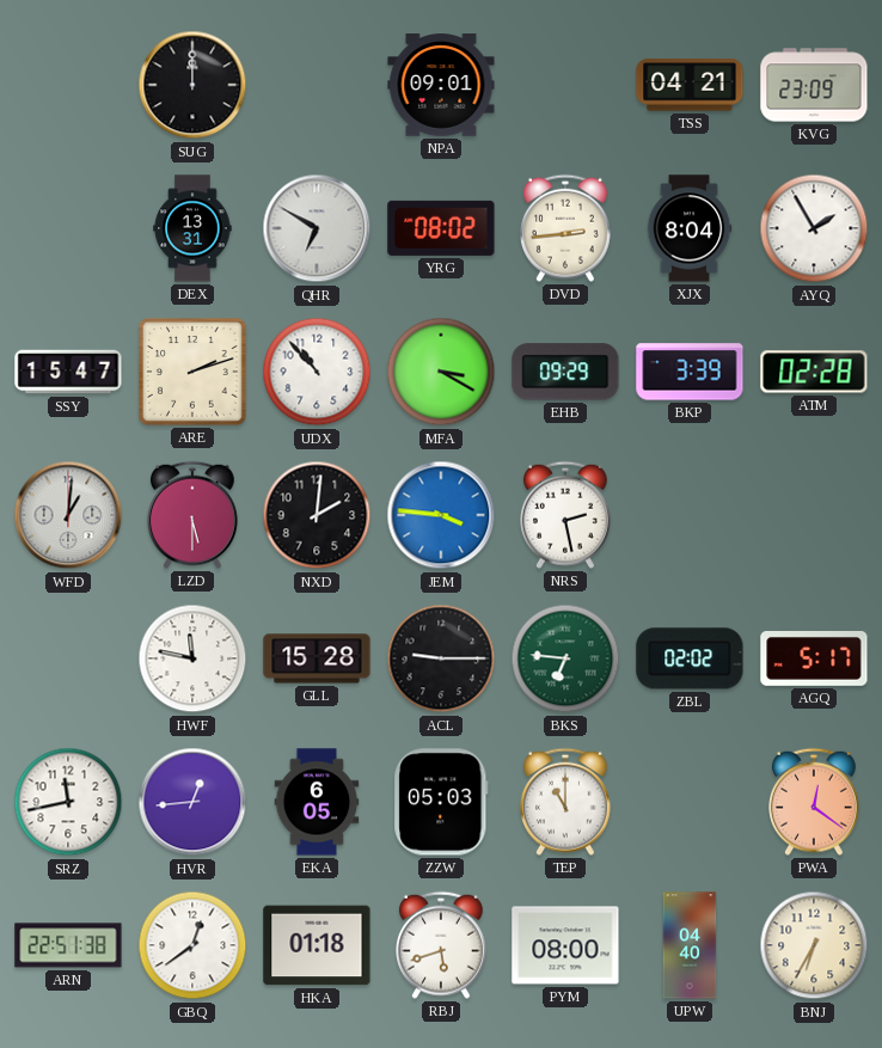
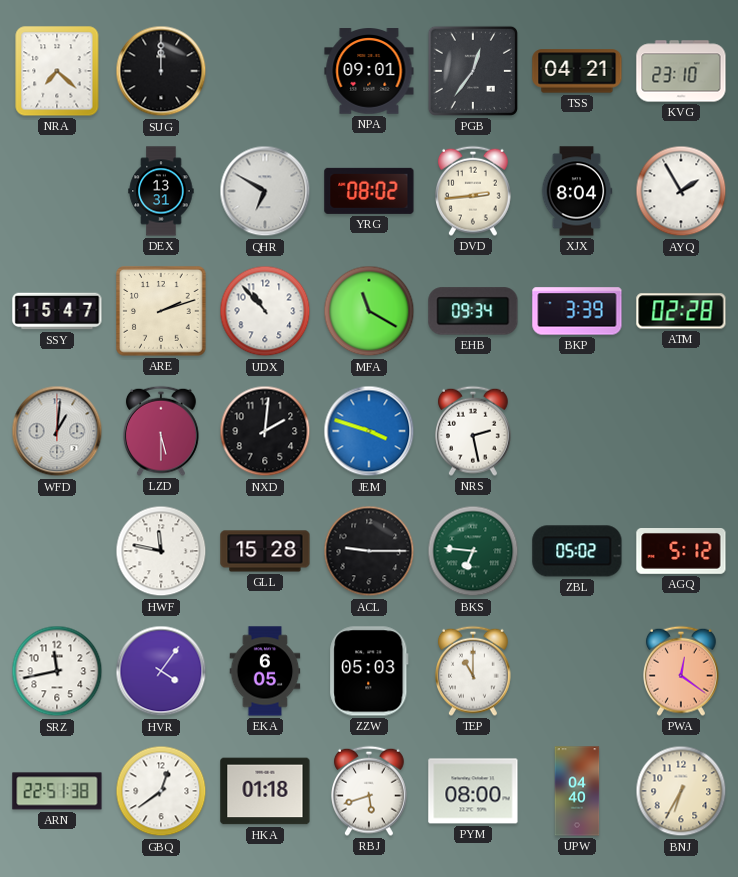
NRA: none -> 7:22 (57, 71)
PGB: none -> 12:36 (473, 71)
KVG: 23:09 -> 23:10 (681, 71)
MFA: 3:20 -> 11:20 (369, 311)
EHB: 09:29 -> 09:34 (473, 311)
JEM: 3:46 -> 3:48 (369, 431)
ZBL: 02:02 -> 05:02 (577, 551)
AGQ: 5:17 -> 5:12 (681, 552)
HVR: 12:44 -> 4:06 (161, 671)
